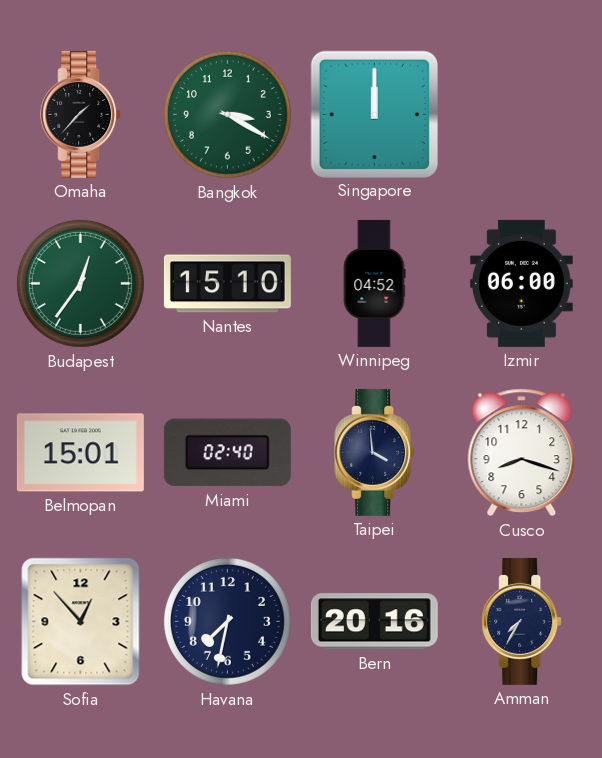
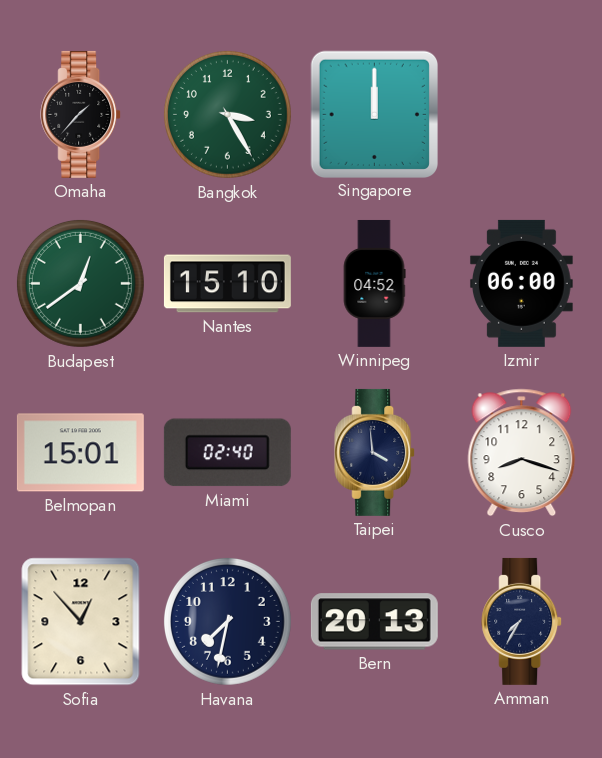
Bangkok: 3:20 -> 3:25 (227, 114)
Budapest: 12:36 -> 12:39 (80, 283)
Bern: 20:16 -> 20:13 (374, 622)
